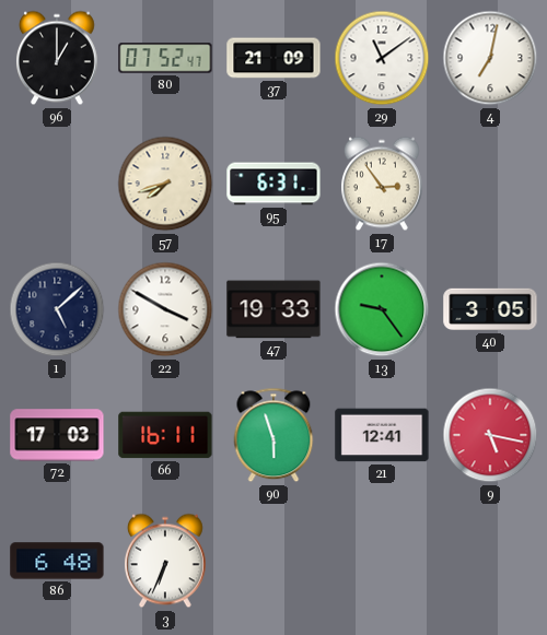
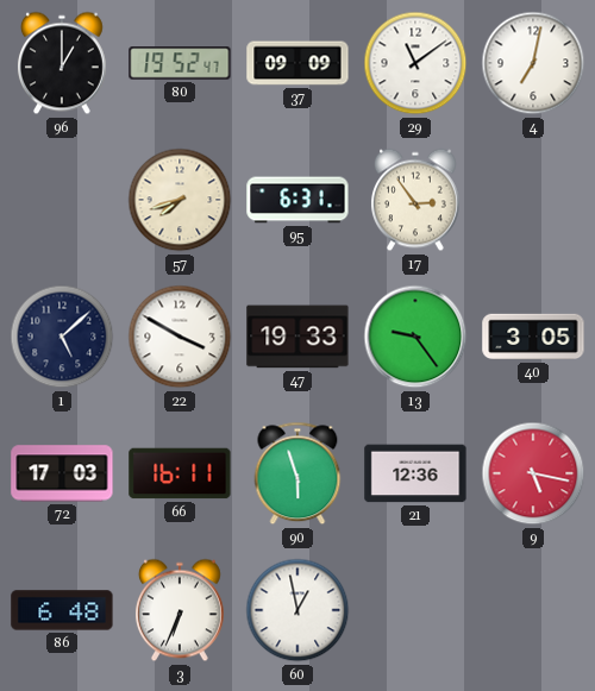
80: 07:52 -> 19:52 (180, 63)
37: 21:09 -> 09:09 (297, 63)
21: 12:41 -> 12:36 (415, 473)
60: none -> 12:58 (297, 610)
